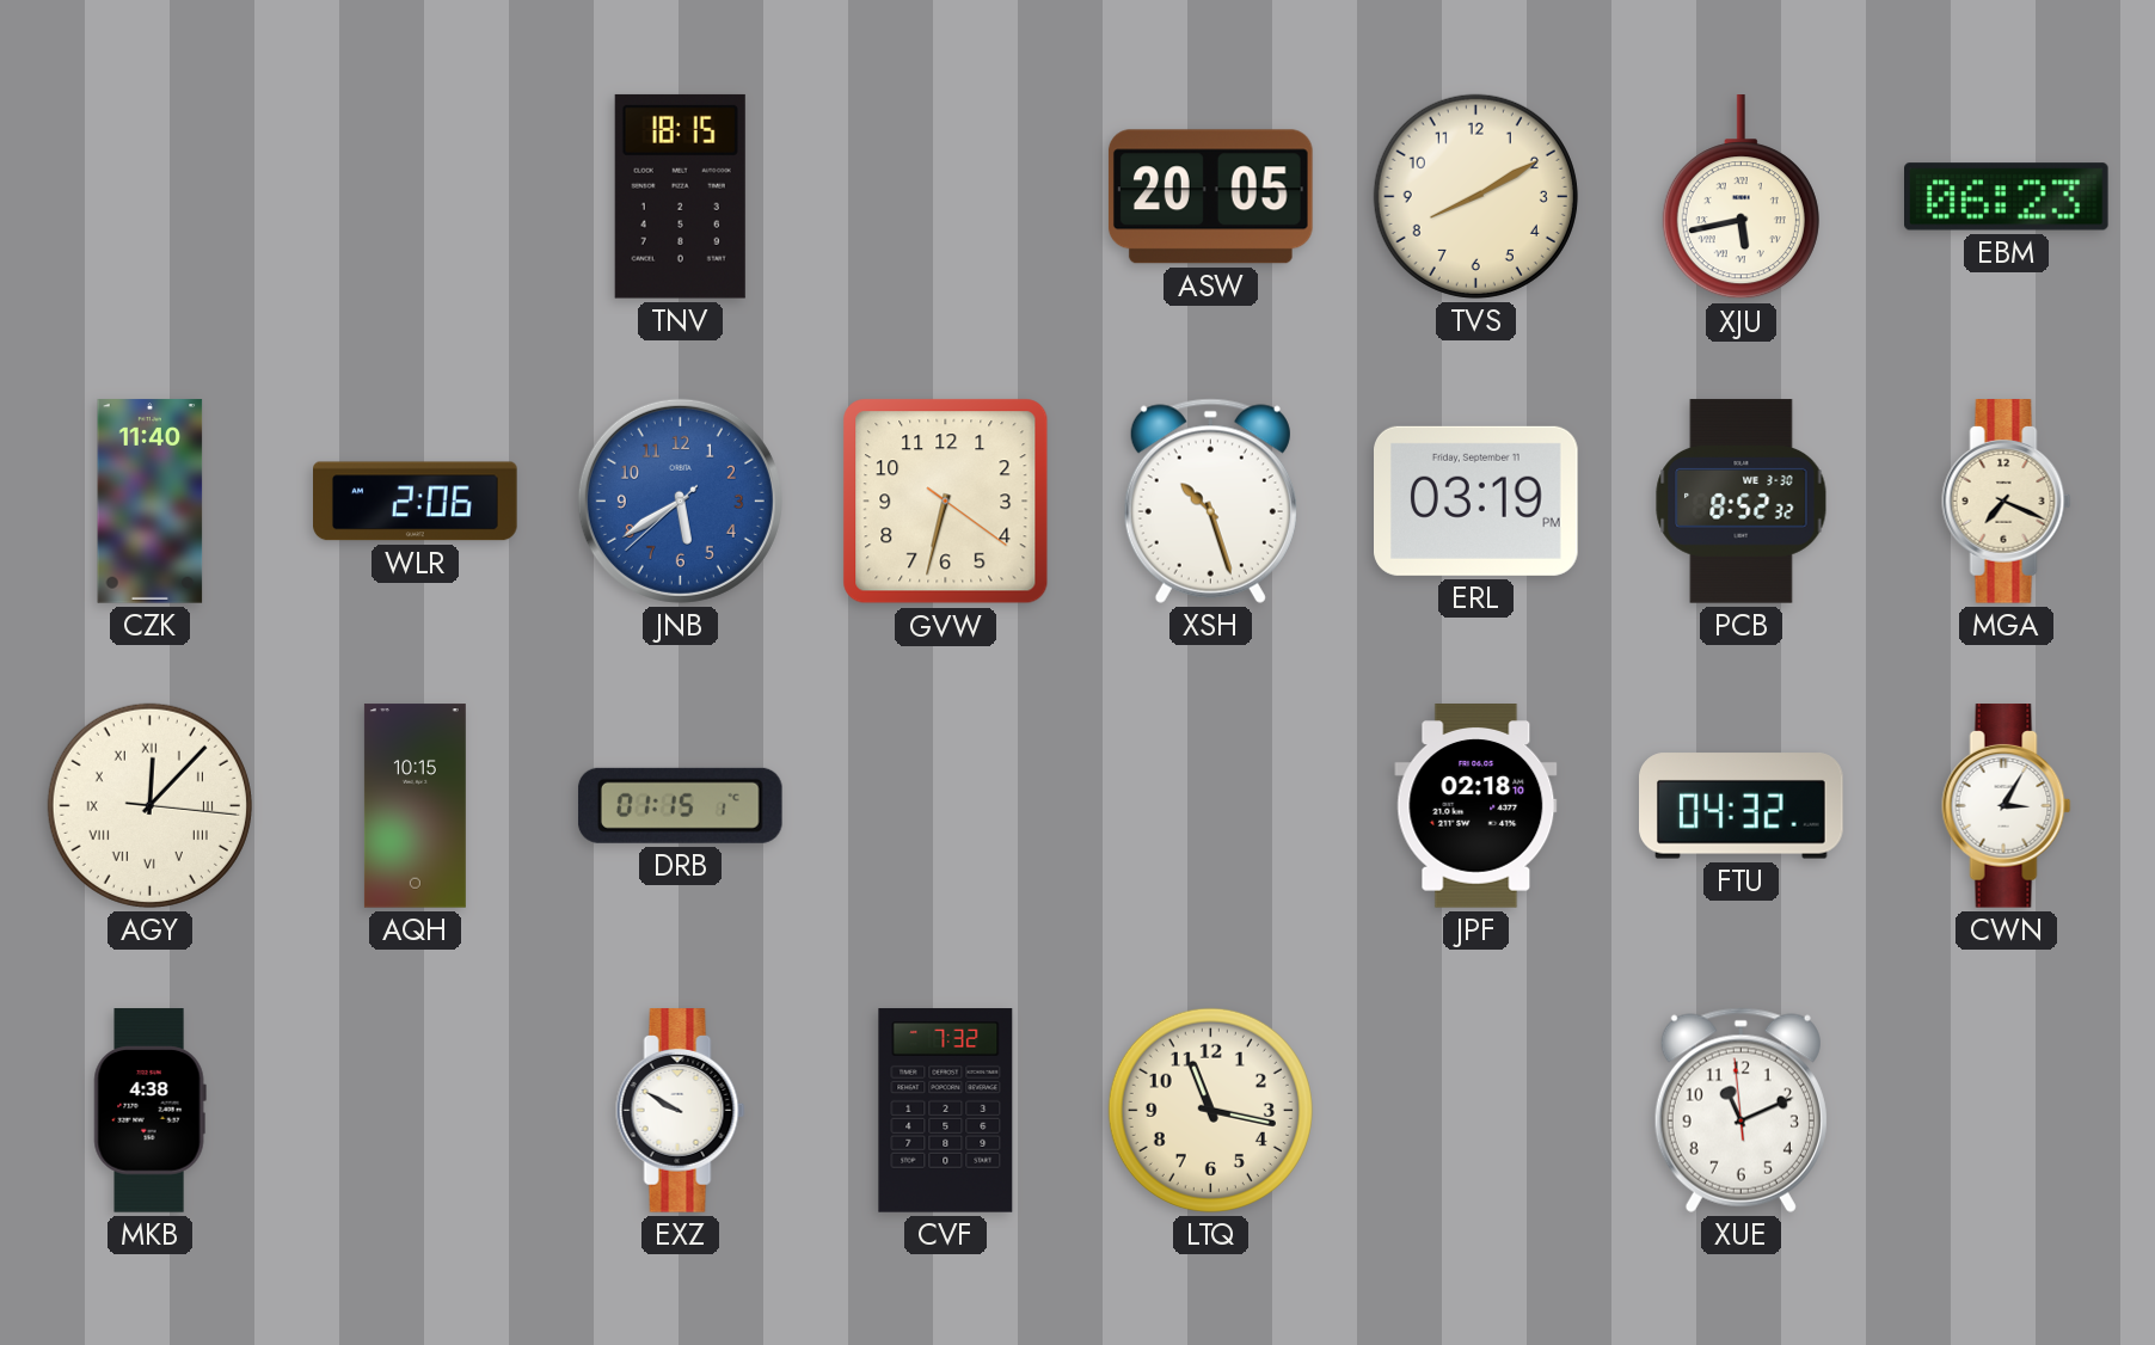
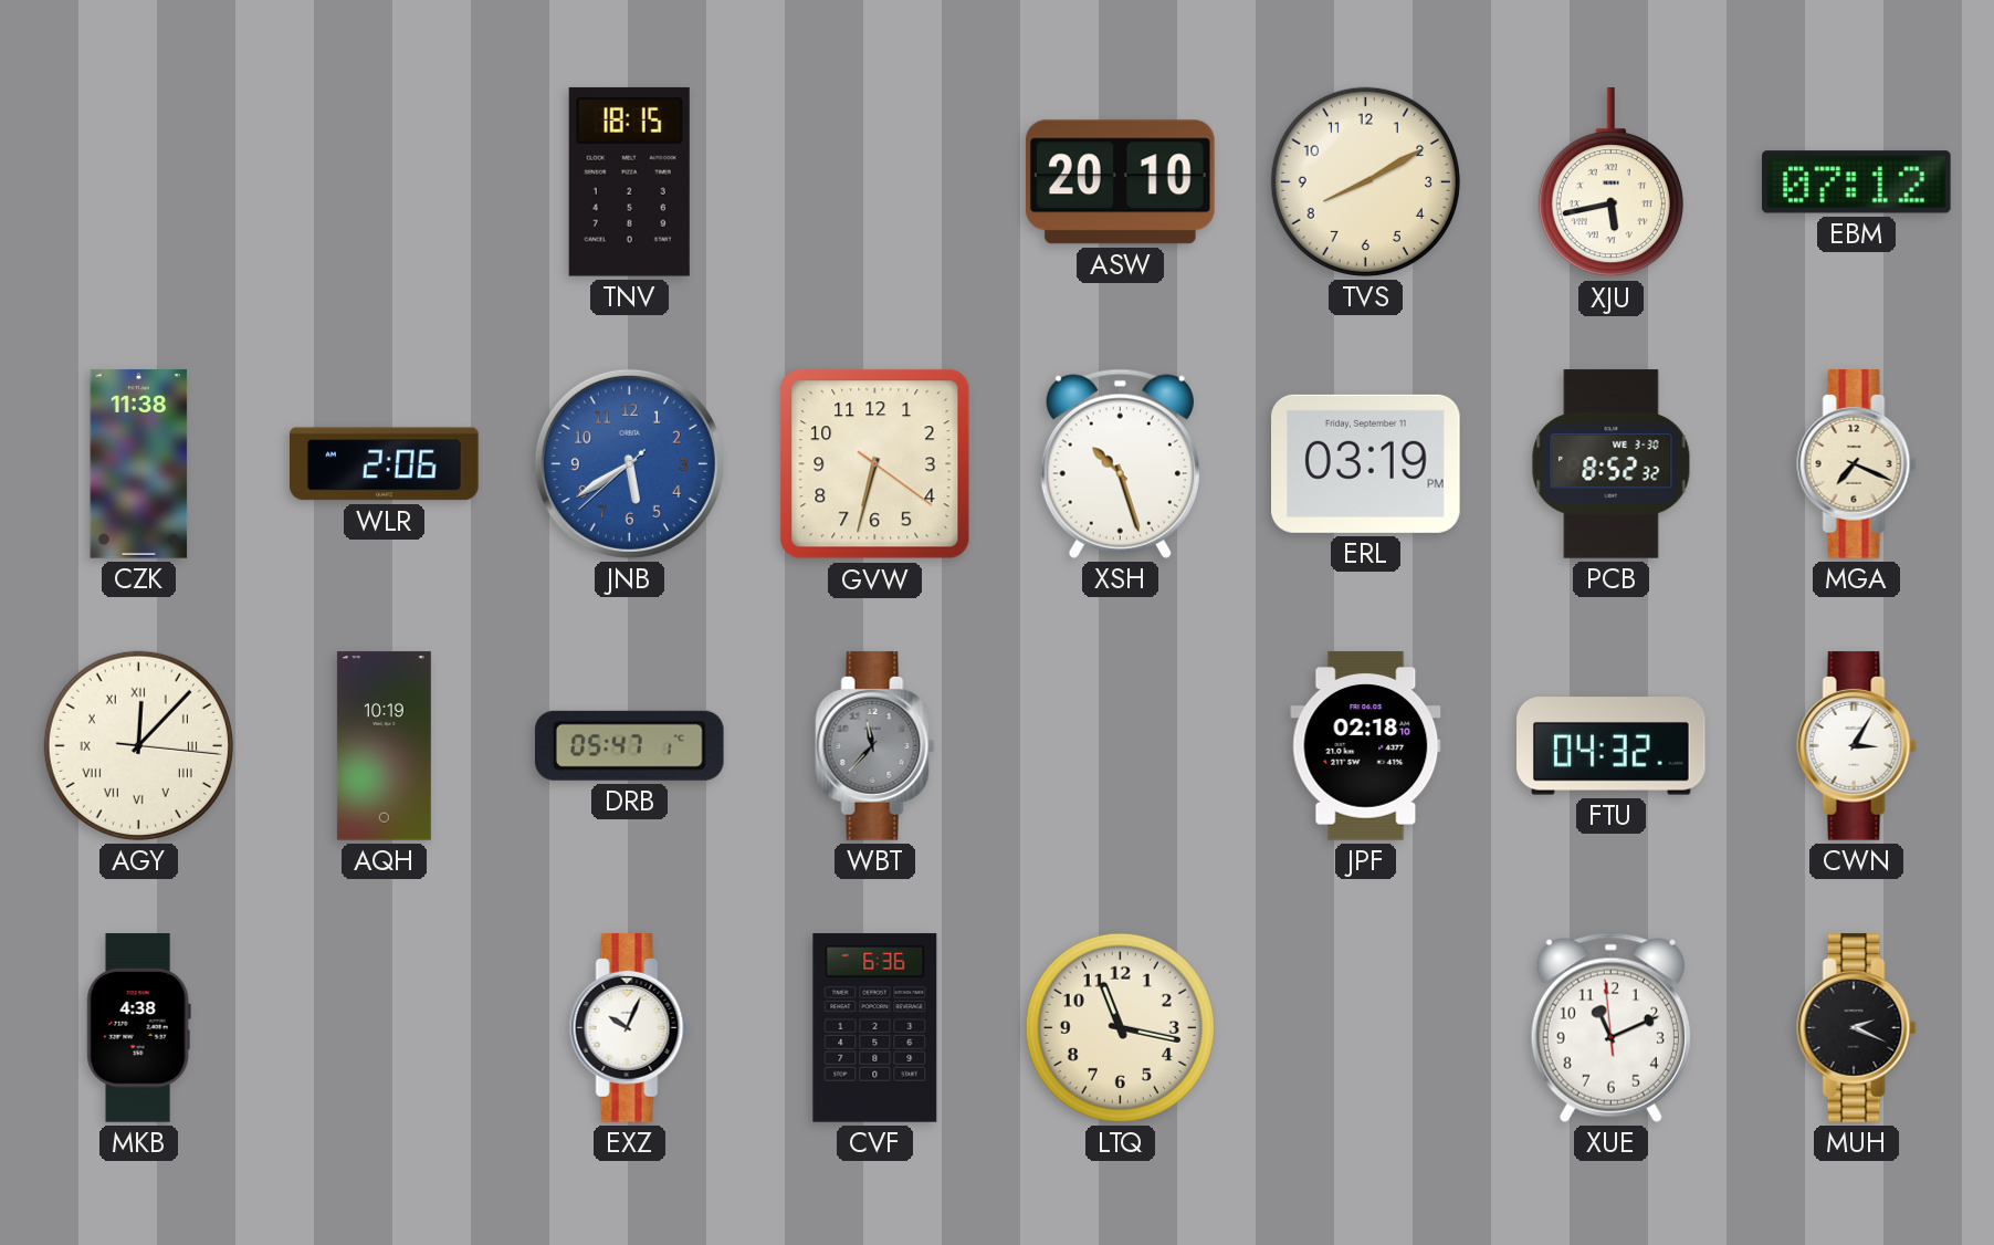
ASW: 20:05 -> 20:10 (1120, 182)
EBM: 06:23 -> 07:12 (1857, 182)
CZK: 11:40 -> 11:38 (139, 464)
AQH: 10:15 -> 10:19 (384, 746)
DRB: 01:15 -> 05:47 (629, 745)
WBT: none -> 11:37 (875, 746)
EXZ: 9:50 -> 10:04 (630, 1028)
CVF: 7:32 -> 6:36 (875, 1028)
MUH: none -> 2:19 (1857, 1028)
